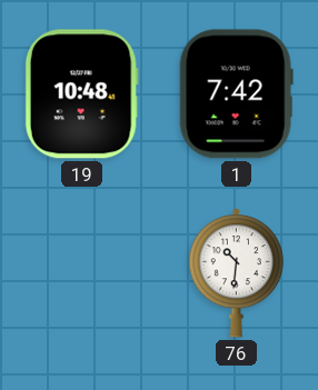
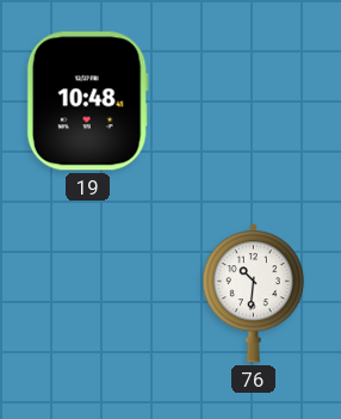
1: 7:42 -> none (236, 94)
